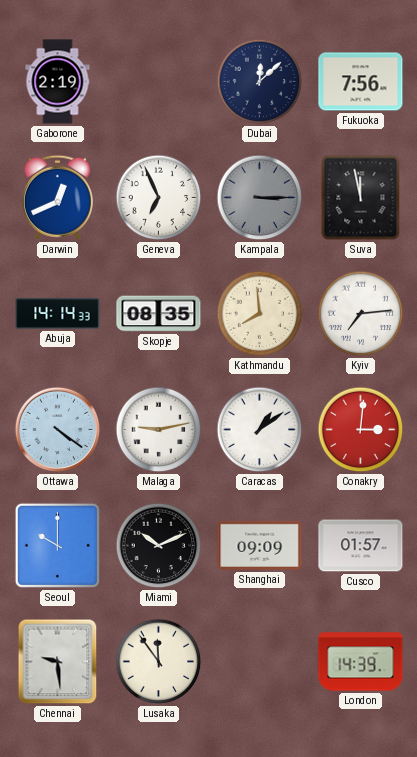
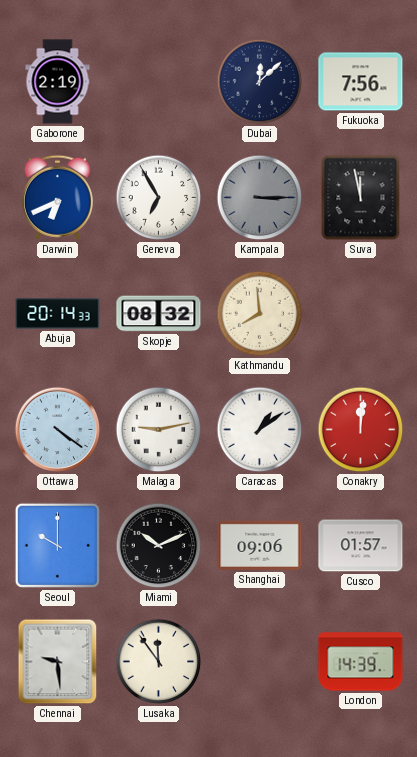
Darwin: 12:41 -> 6:41 (57, 197)
Geneva: 6:56 -> 6:55 (159, 198)
Abuja: 14:14 -> 20:14 (58, 314)
Skopje: 08:35 -> 08:32 (159, 314)
Kyiv: 7:14 -> none (361, 314)
Conakry: 3:01 -> 12:01 (361, 430)
Shanghai: 09:09 -> 09:06 (260, 545)
